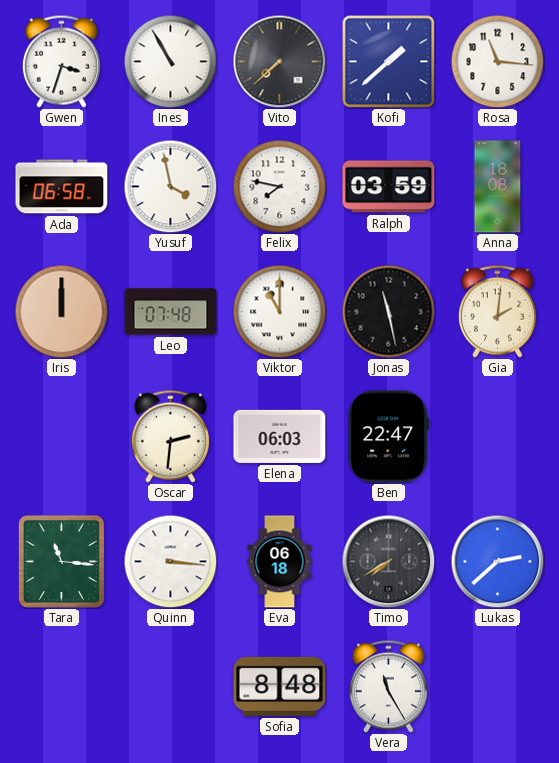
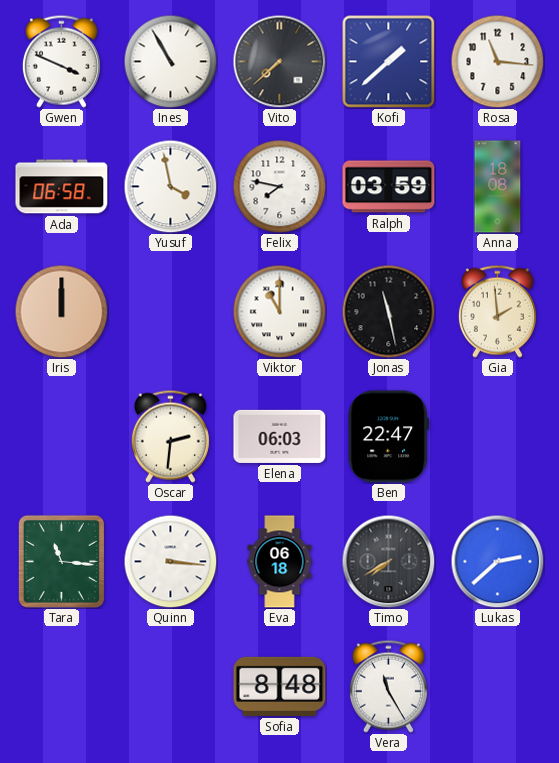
Gwen: 3:33 -> 3:49 (61, 61)
Leo: 07:48 -> none (171, 312)
Gia: 2:01 -> 1:59 (497, 311)
